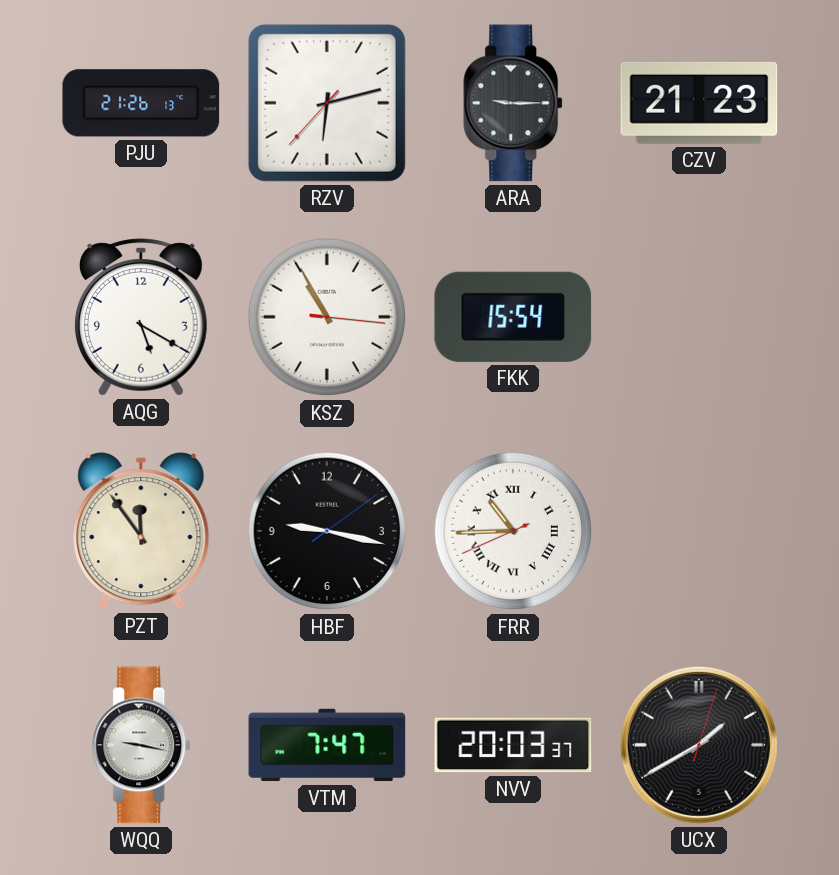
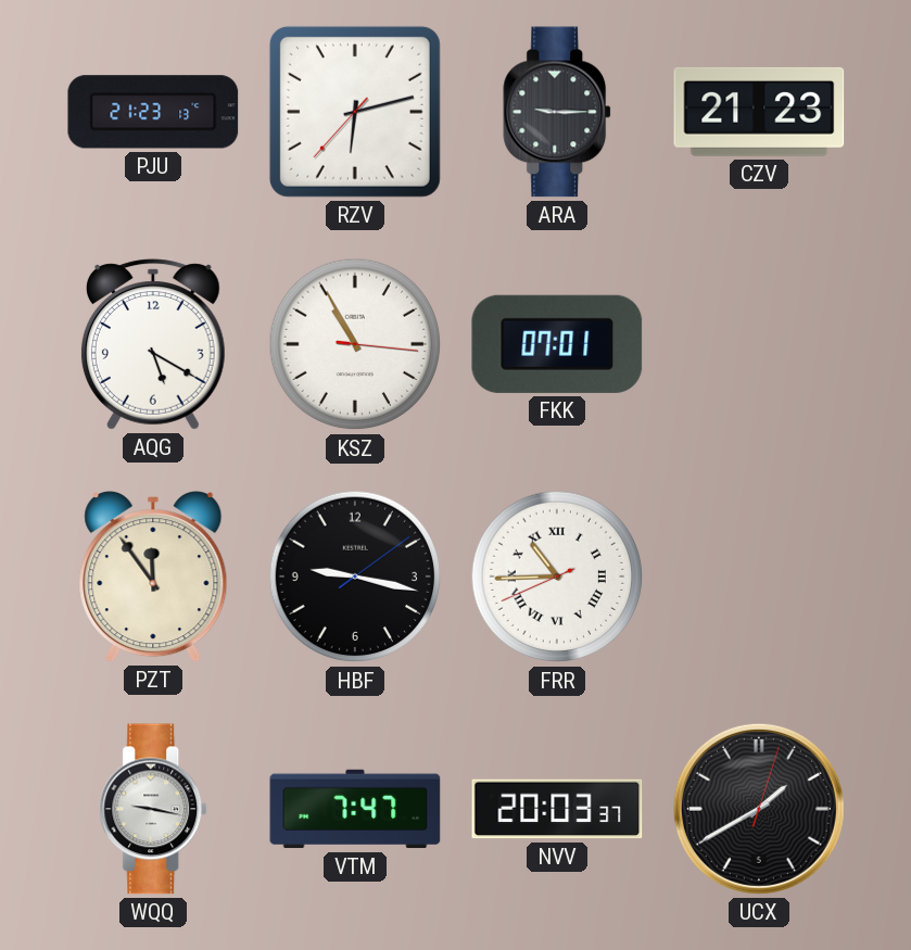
PJU: 21:26 -> 21:23 (153, 112)
FKK: 15:54 -> 07:01 (557, 344)
